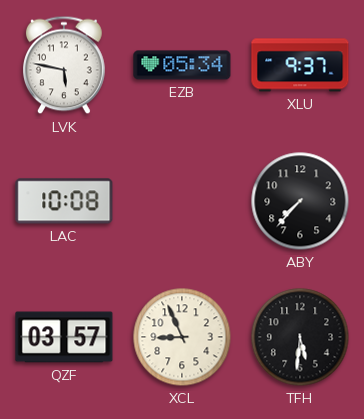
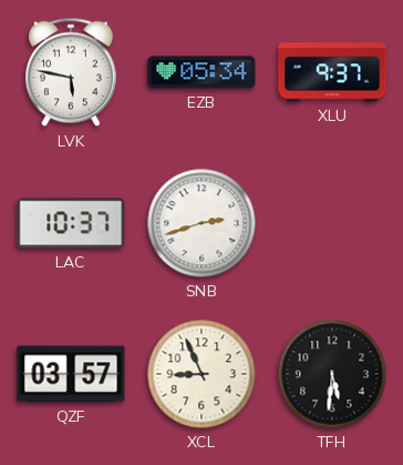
LAC: 10:08 -> 10:37 (71, 223)
SNB: none -> 2:42 (201, 223)
ABY: 7:37 -> none (300, 201)
